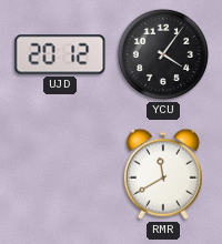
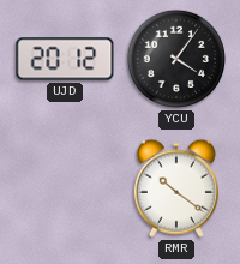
RMR: 11:40 -> 10:21 (176, 188)
